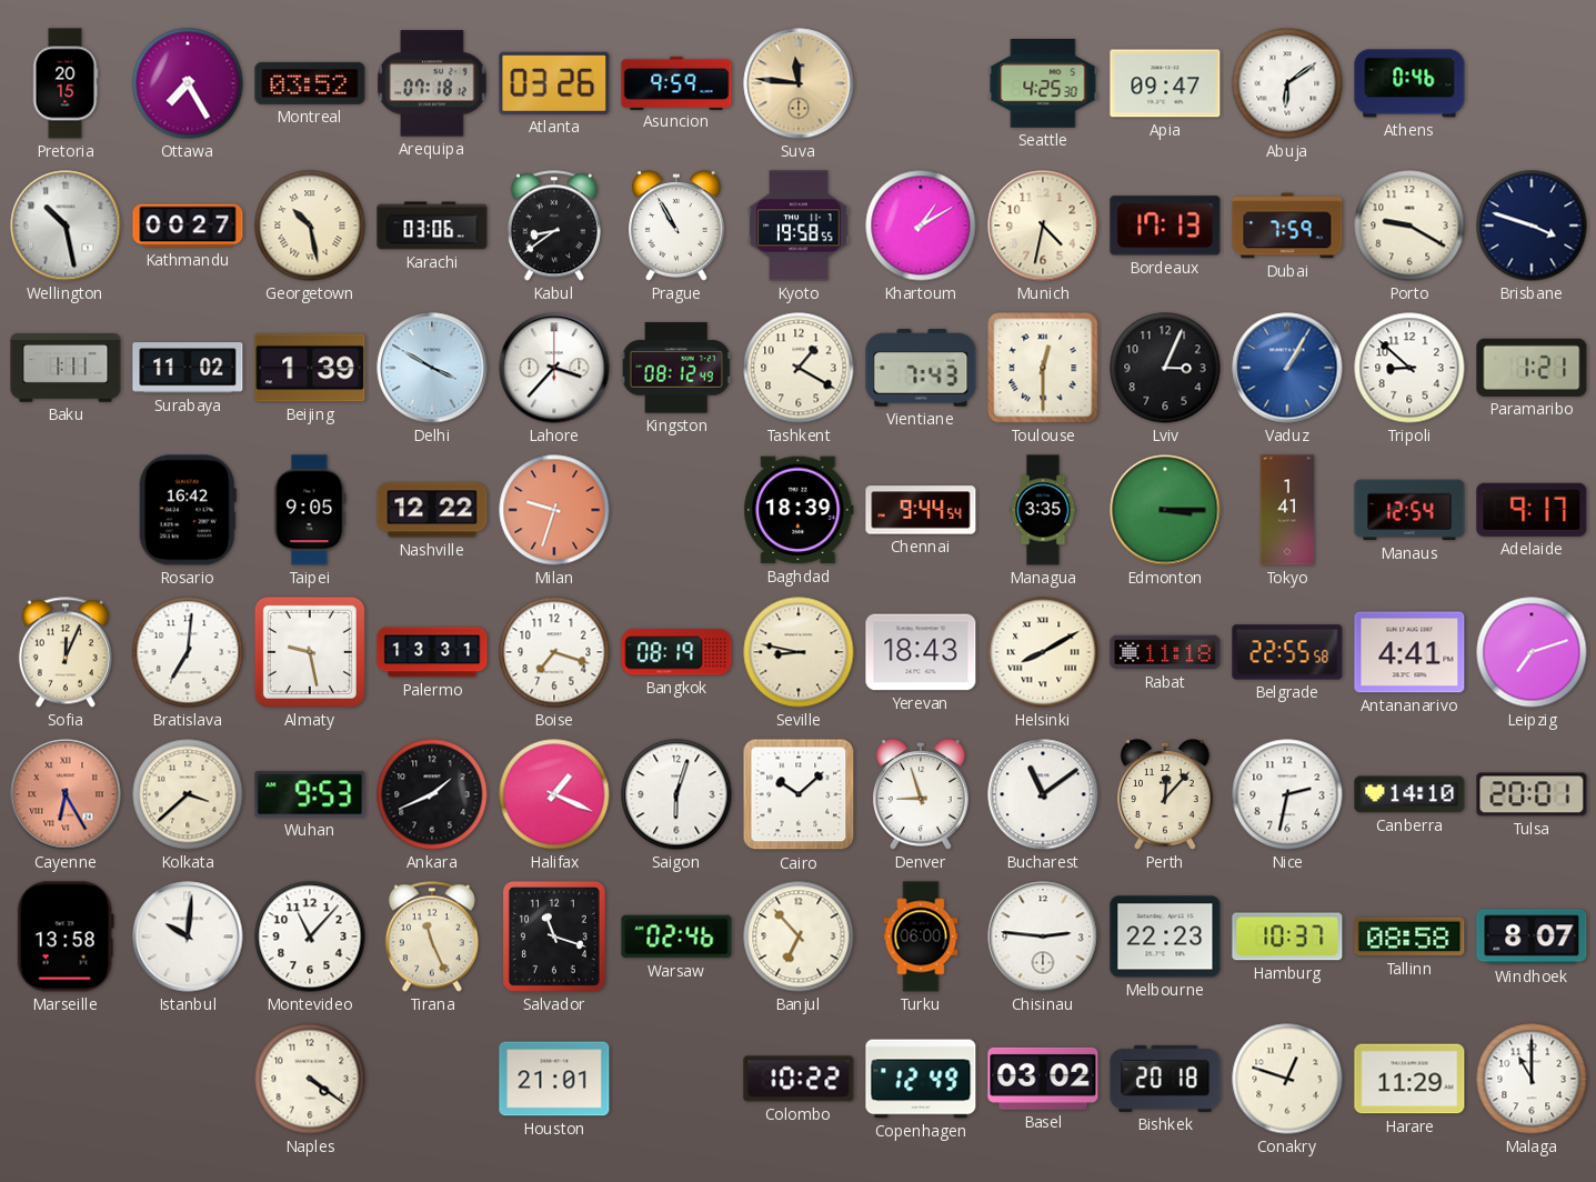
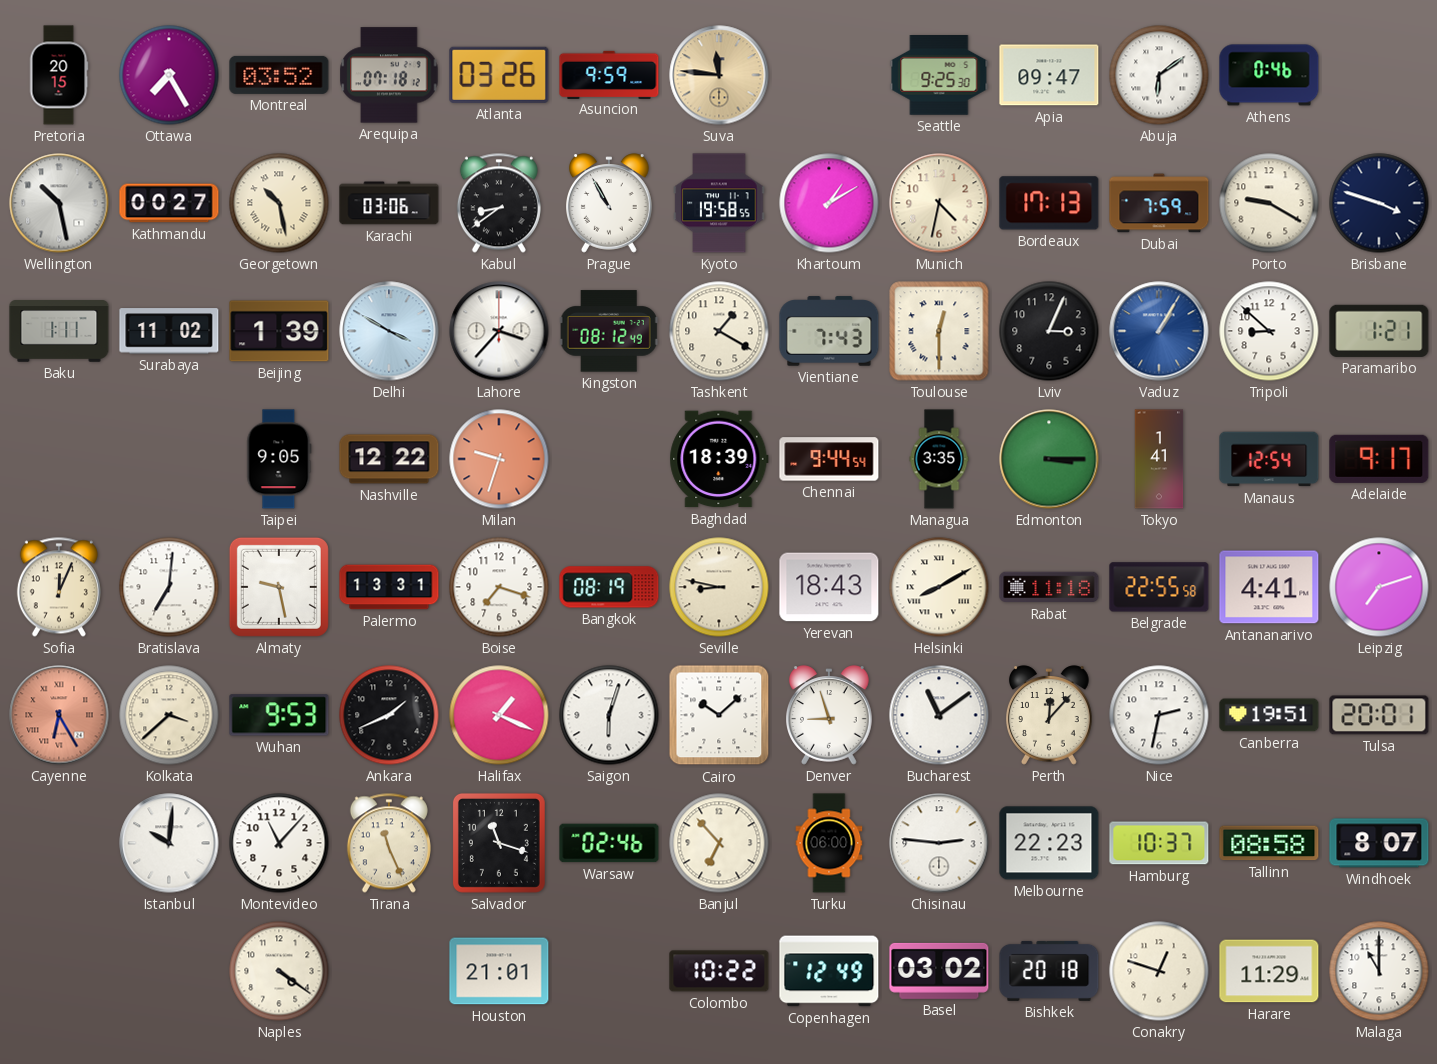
Seattle: 4:25 -> 9:25 (939, 76)
Rosario: 16:42 -> none (188, 510)
Canberra: 14:10 -> 19:51 (1269, 715)
Marseille: 13:58 -> none (66, 936)
